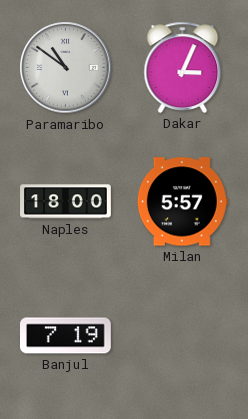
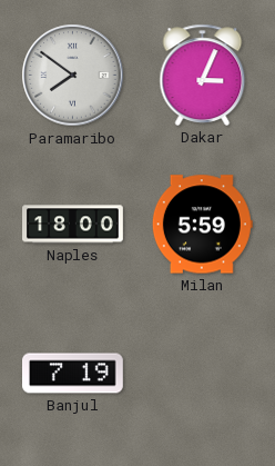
Paramaribo: 10:51 -> 7:51 (73, 76)
Milan: 5:57 -> 5:59 (202, 225)
